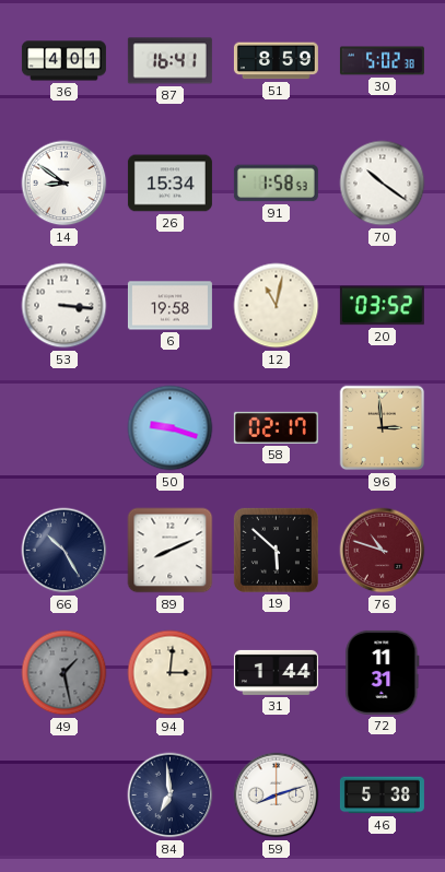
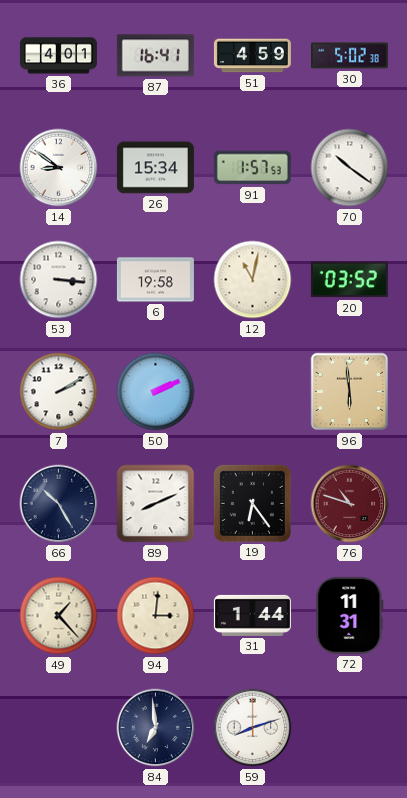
51: 8:59 -> 4:59 (252, 56)
91: 1:58 -> 1:57 (252, 168)
7: none -> 2:10 (59, 392)
50: 9:18 -> 2:11 (156, 392)
58: 02:17 -> none (276, 427)
96: 2:59 -> 5:59 (350, 392)
19: 5:52 -> 6:24 (252, 503)
49: 1:28 -> 1:23 (59, 616)
49 dial: grey -> cream (59, 616)
46: 5:38 -> none (382, 796)
